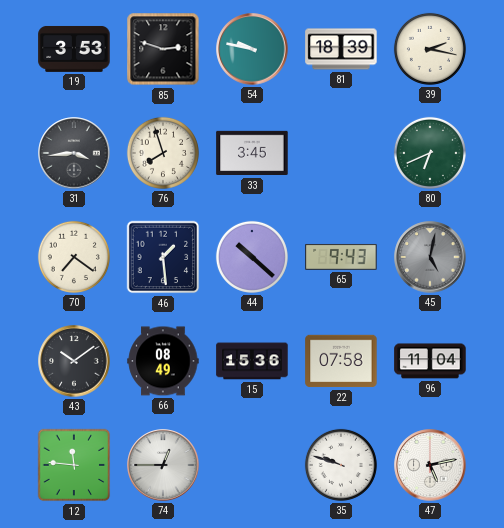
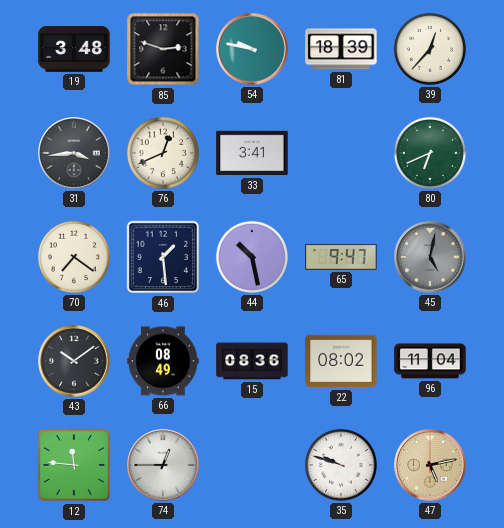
19: 3:53 -> 3:48 (74, 49)
39: 2:17 -> 12:37 (430, 49)
76: 7:57 -> 12:41 (163, 153)
33: 3:45 -> 3:41 (252, 153)
44: 10:22 -> 10:28 (252, 257)
65: 9:43 -> 9:47 (341, 257)
15: 15:36 -> 08:36 (252, 361)
22: 07:58 -> 08:02 (341, 361)
47 dial: white -> champagne (430, 465)
